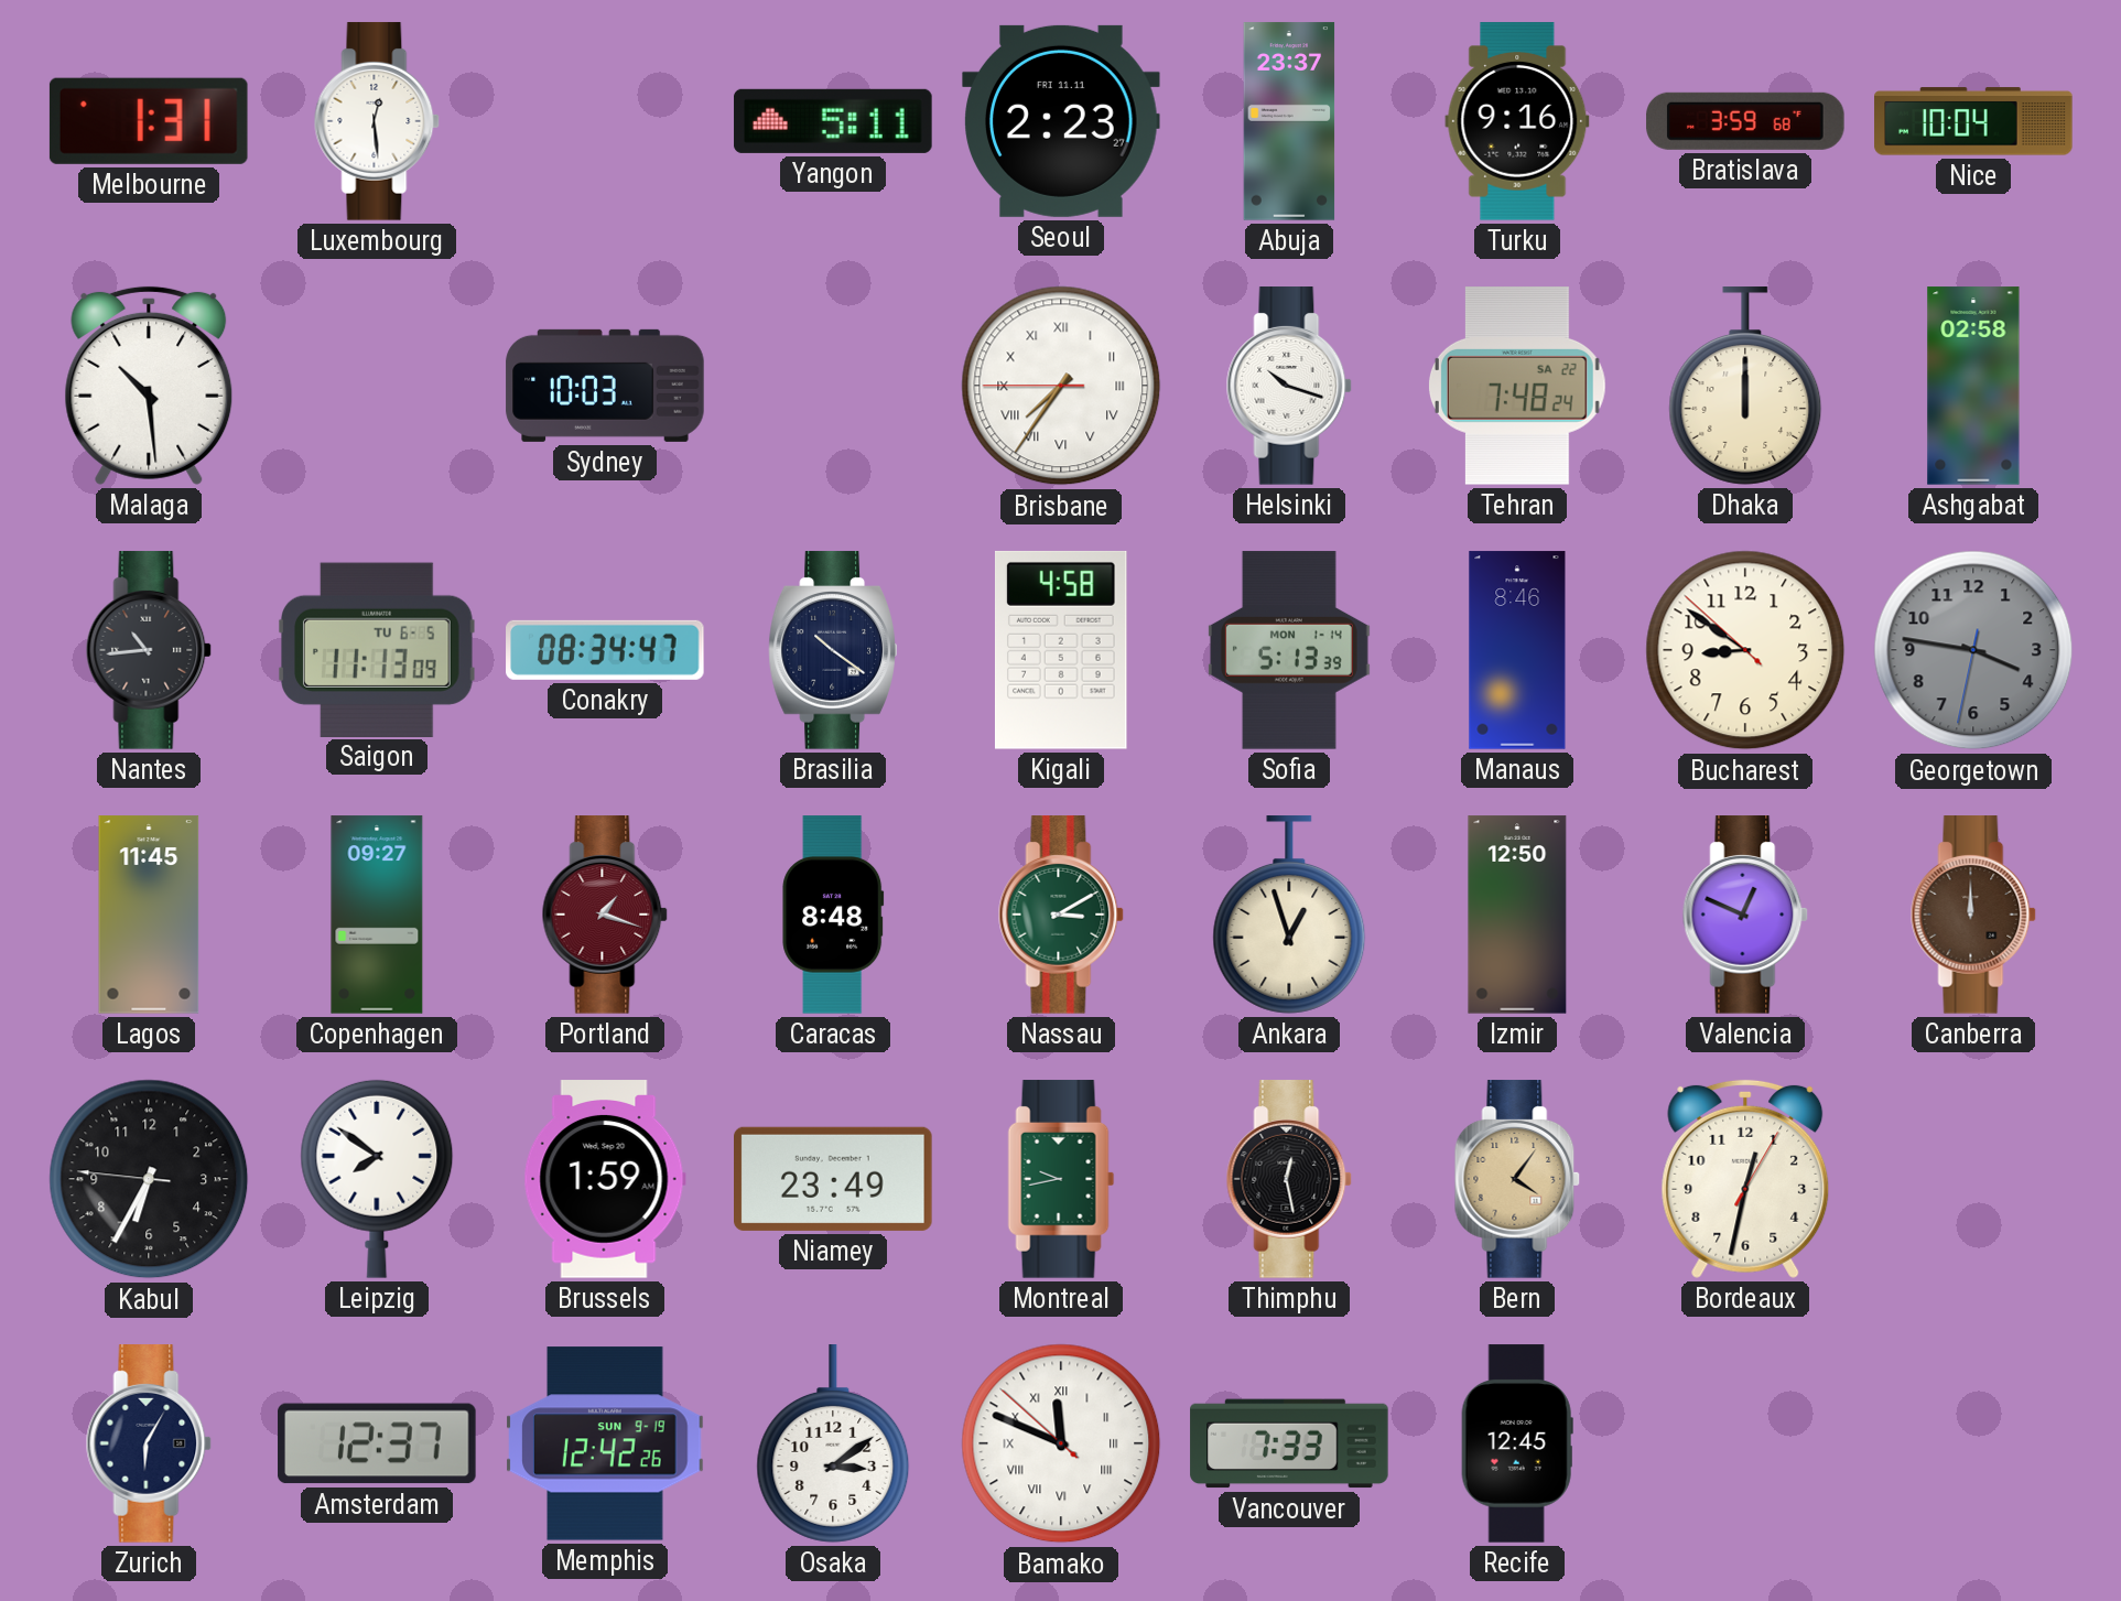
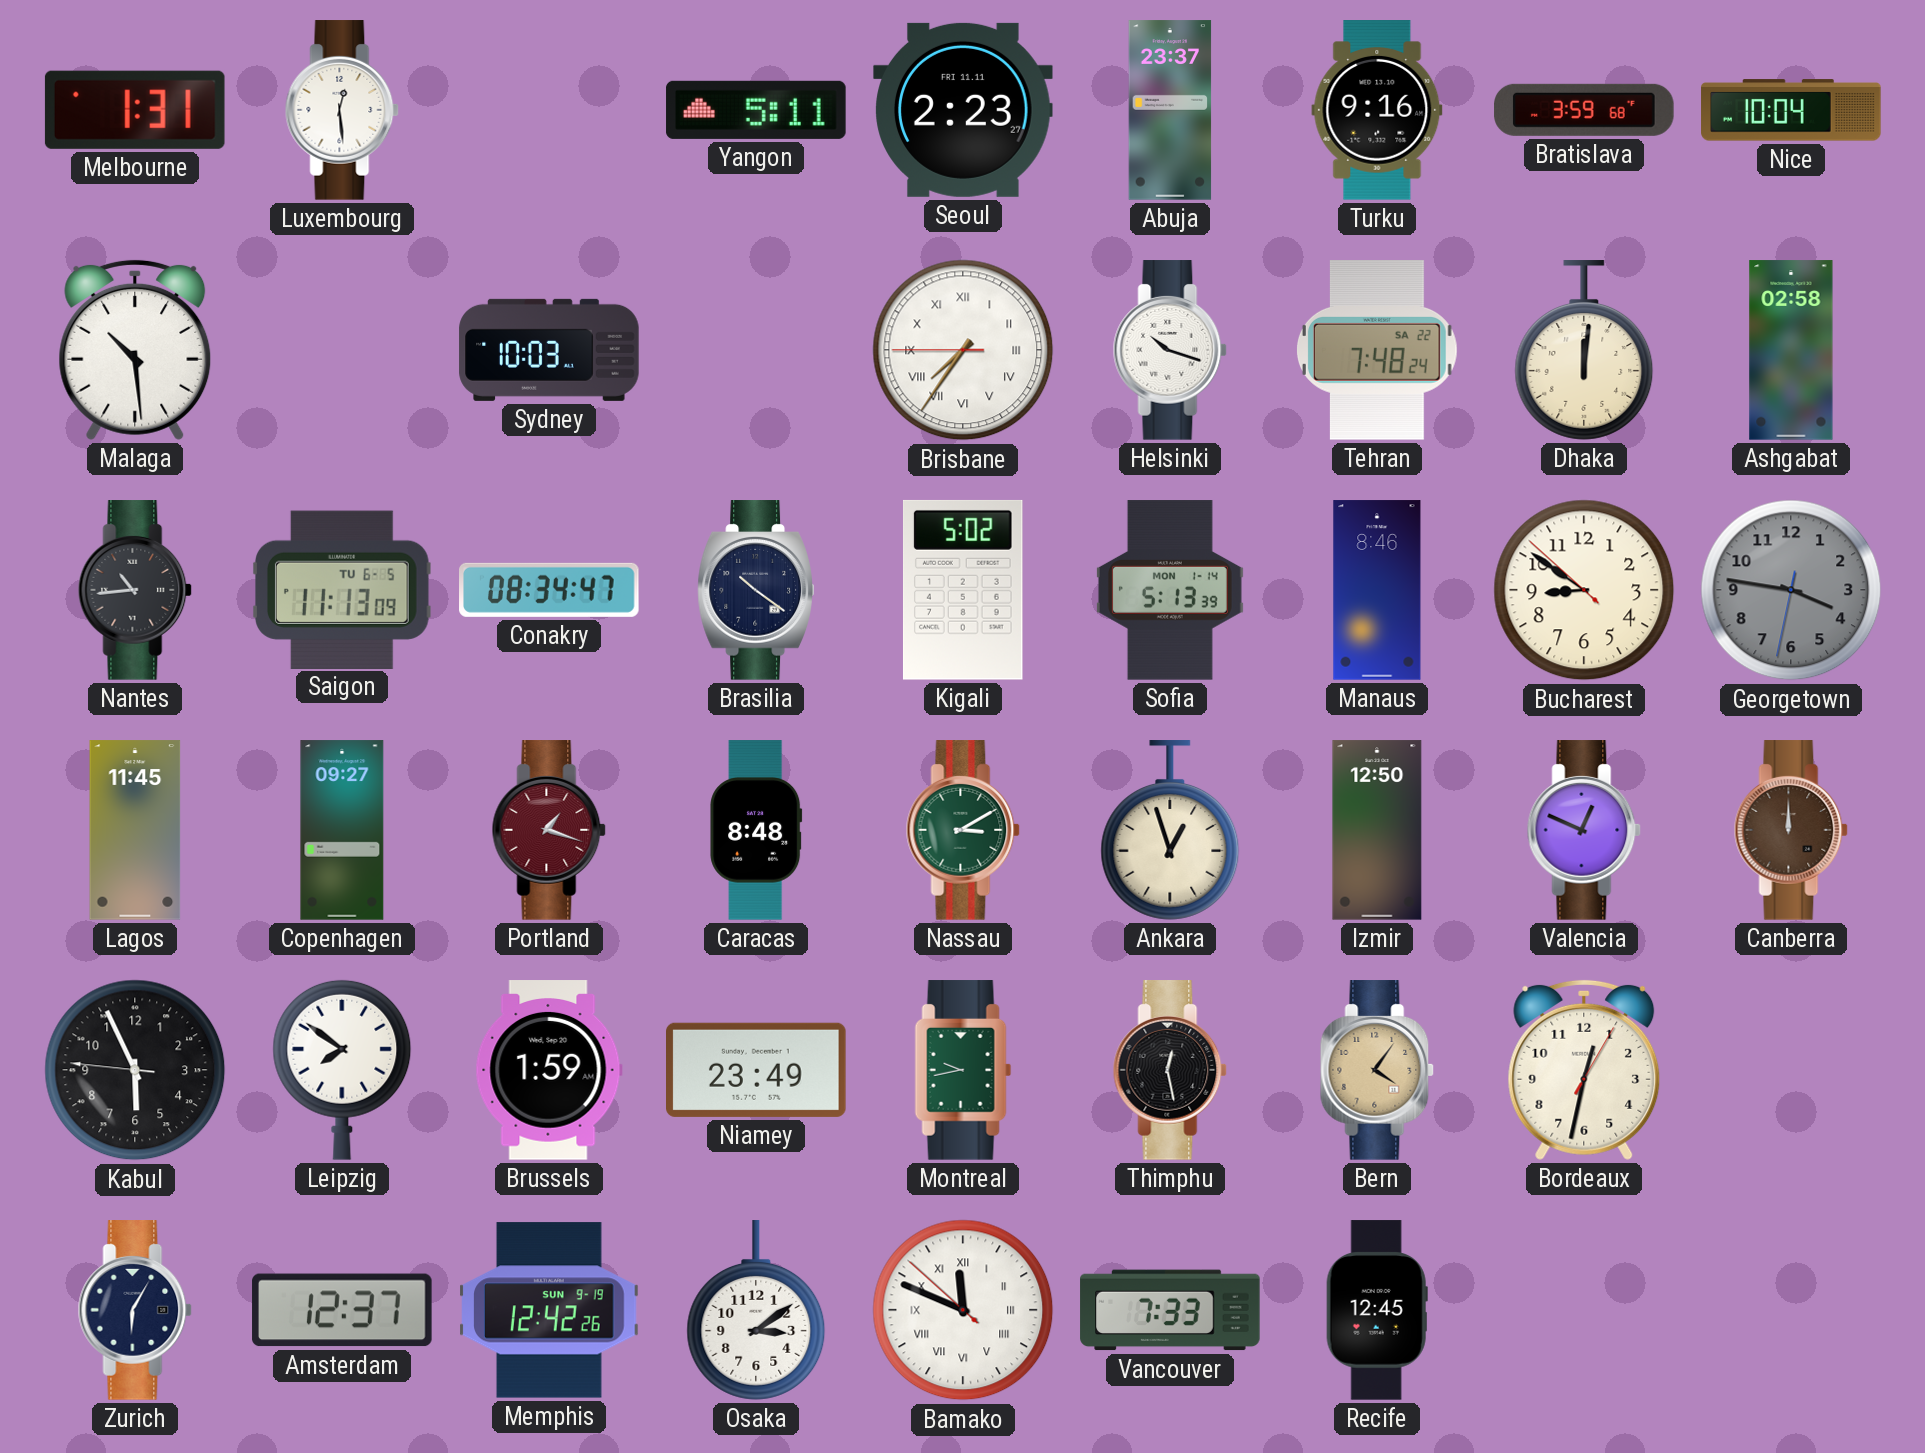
Dhaka: 12:00 -> 12:01 (1584, 350)
Kigali: 4:58 -> 5:02 (963, 590)
Kabul: 6:34 -> 5:55 (135, 1070)
